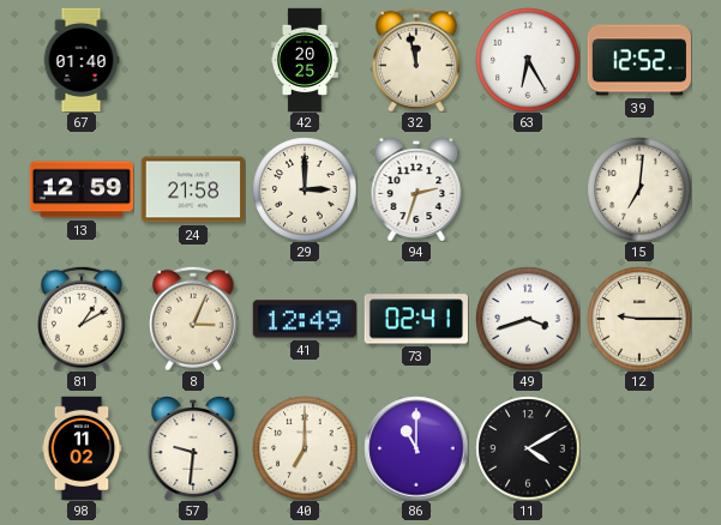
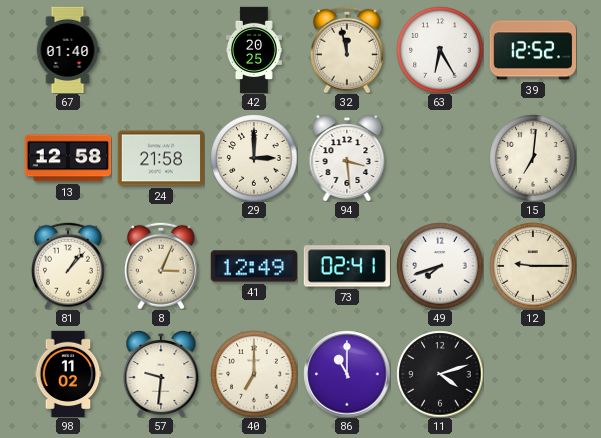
13: 12:59 -> 12:58 (68, 158)
94: 2:33 -> 3:29 (347, 158)
81: 1:10 -> 1:07 (68, 266)
49: 3:42 -> 7:42 (440, 266)
11: 4:10 -> 4:12 (440, 374)
